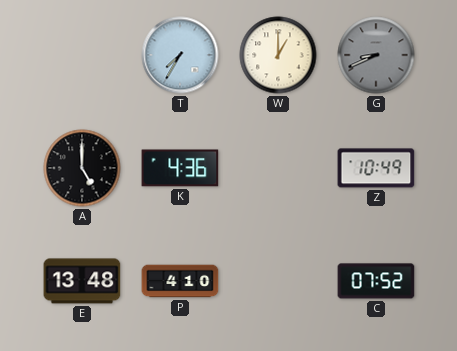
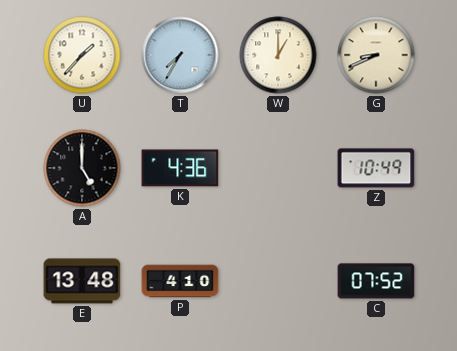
U: none -> 1:37 (82, 55)
G dial: grey -> cream (376, 55)
